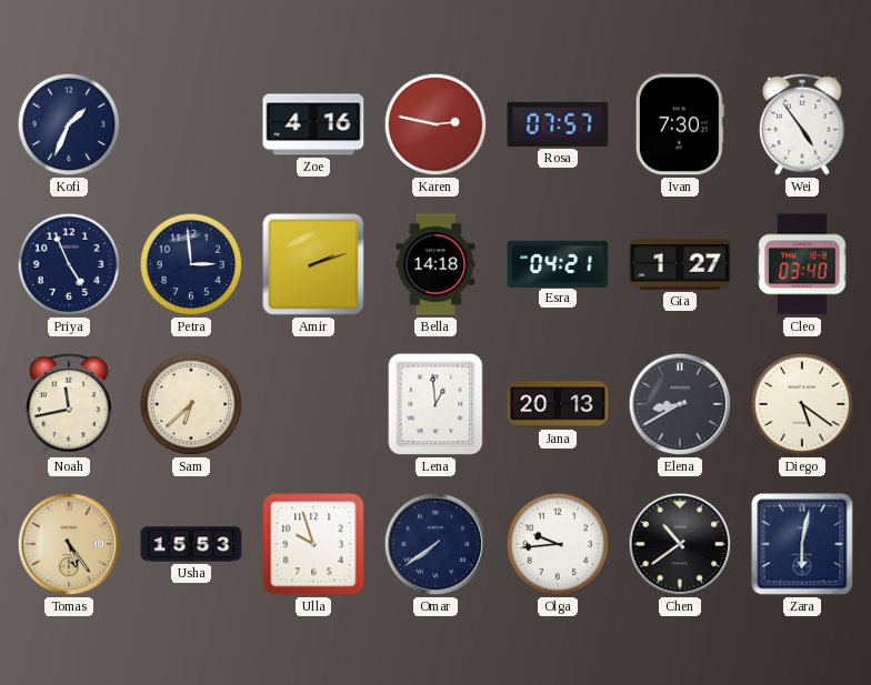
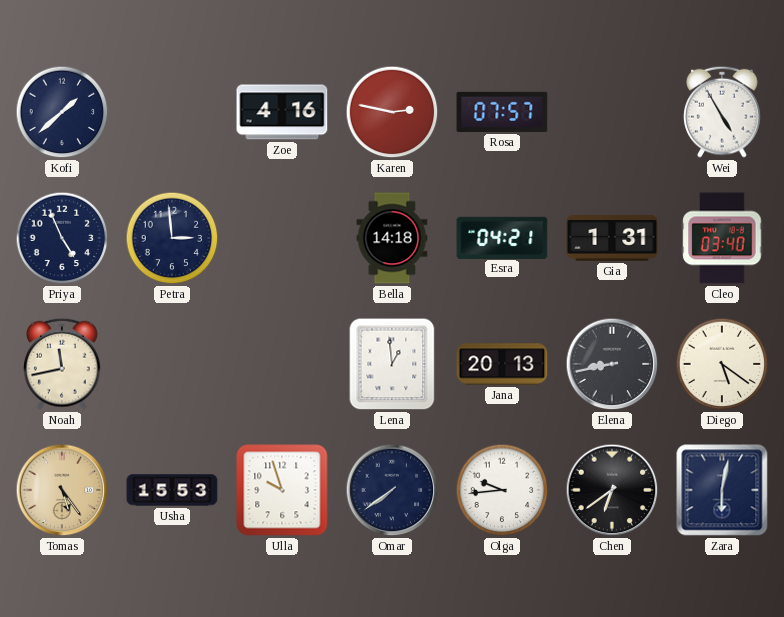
Kofi: 1:34 -> 1:38 (62, 112)
Ivan: 7:30 -> none (680, 124)
Wei: 4:54 -> 4:55 (722, 112)
Amir: 2:12 -> none (313, 264)
Gia: 1:27 -> 1:31 (612, 239)
Sam: 6:38 -> none (191, 404)
Elena: 8:40 -> 8:43 (612, 364)
Chen: 10:39 -> 6:39 (612, 490)
